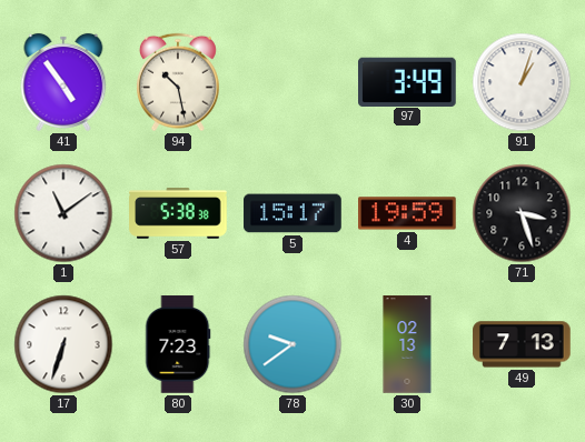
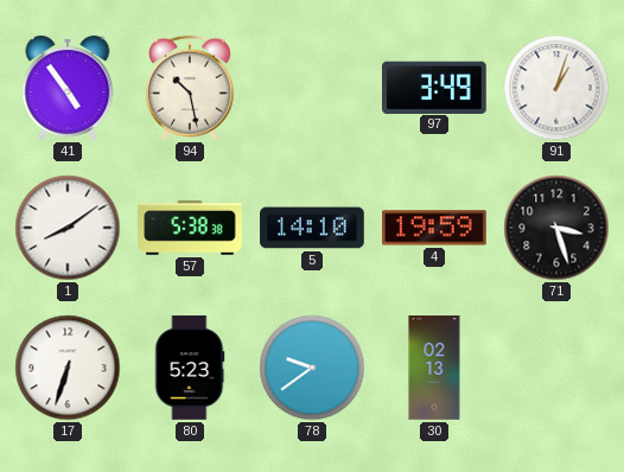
1: 11:09 -> 8:09 (68, 228)
5: 15:17 -> 14:10 (312, 228)
80: 7:23 -> 5:23 (190, 368)
49: 7:13 -> none (522, 344)
